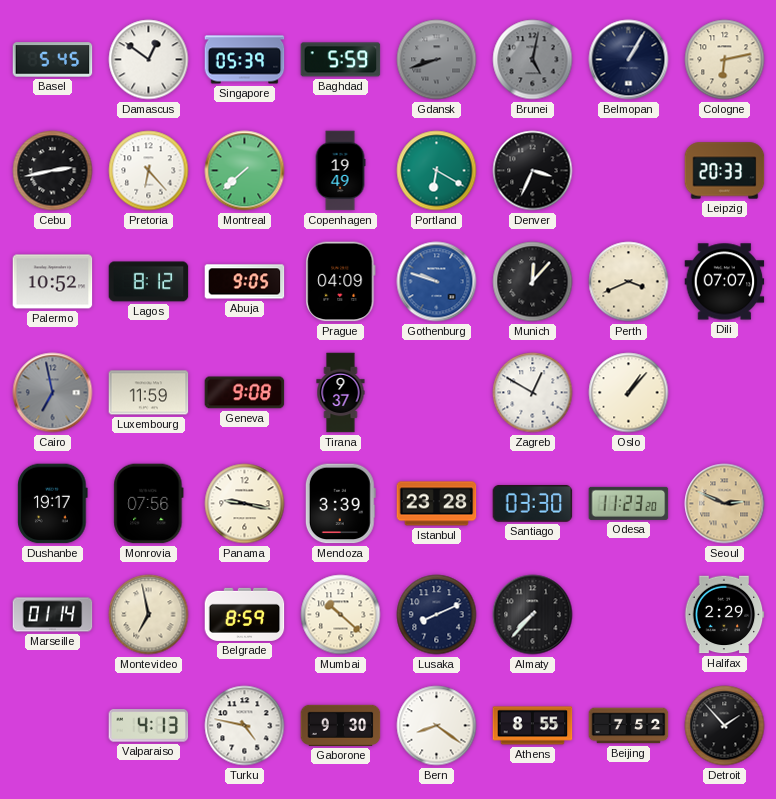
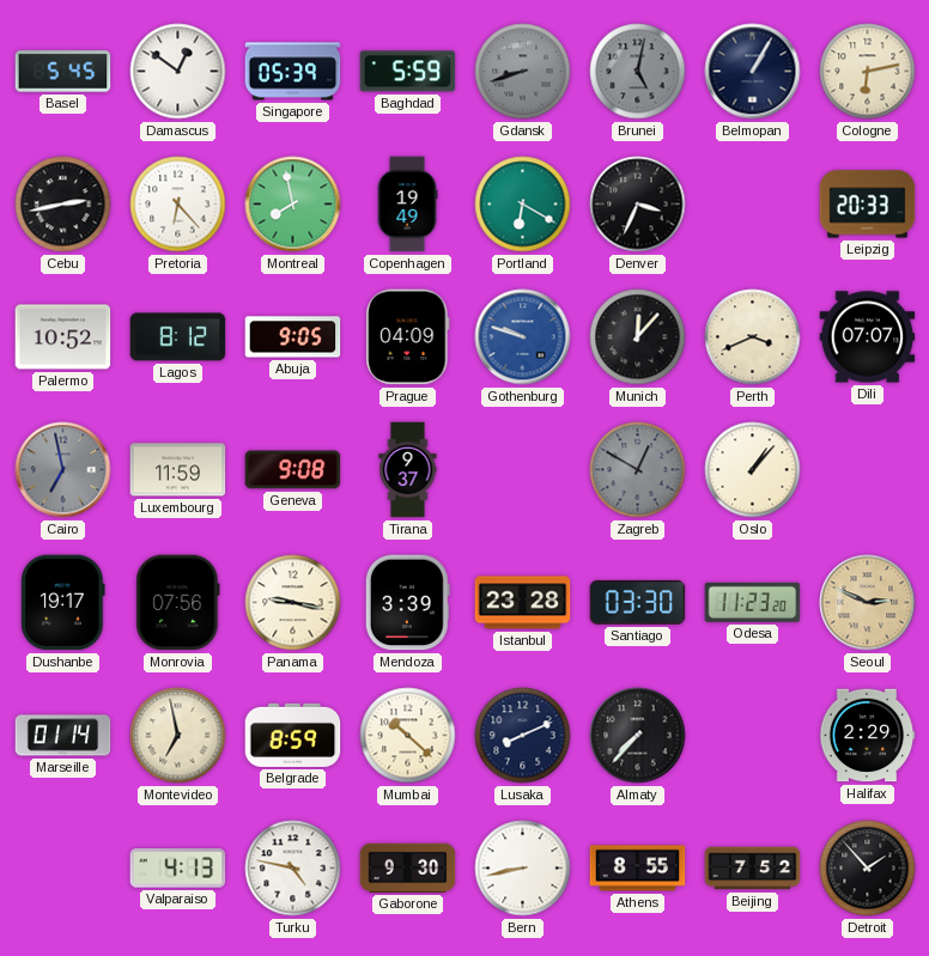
Montreal: 7:38 -> 7:58 (293, 205)
Zagreb dial: white -> grey (638, 470)
Bern: 8:21 -> 8:43 (523, 869)
